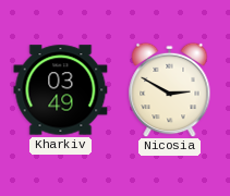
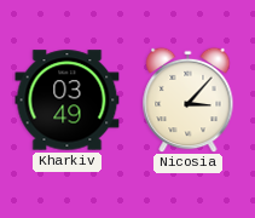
Nicosia: 2:50 -> 3:07 (189, 99)
